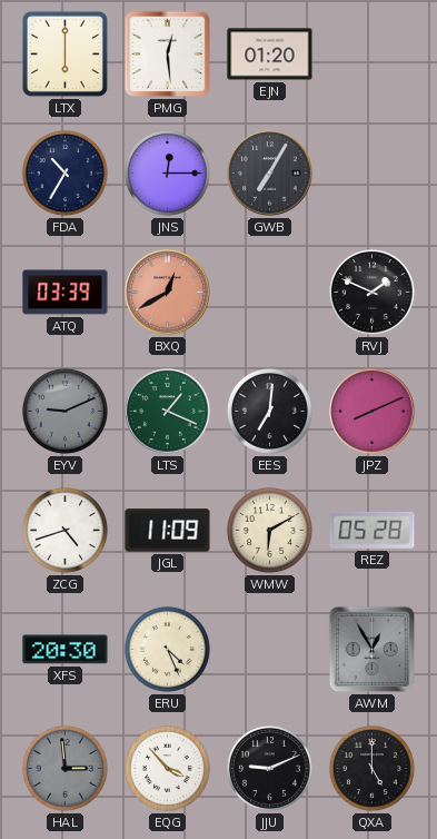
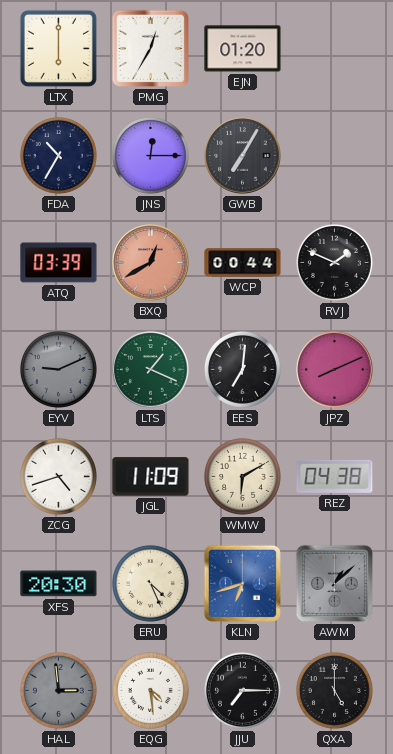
PMG: 12:29 -> 12:35 (150, 48)
WCP: none -> 00:44 (243, 263)
REZ: 05:28 -> 04:38 (335, 476)
KLN: none -> 6:42 (242, 583)
AWM: 12:55 -> 1:08 (334, 583)
EQG: 3:53 -> 4:29 (150, 690)
JJU: 9:11 -> 7:15 (242, 690)
